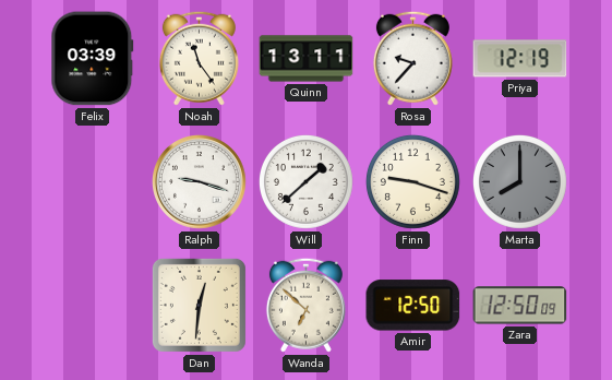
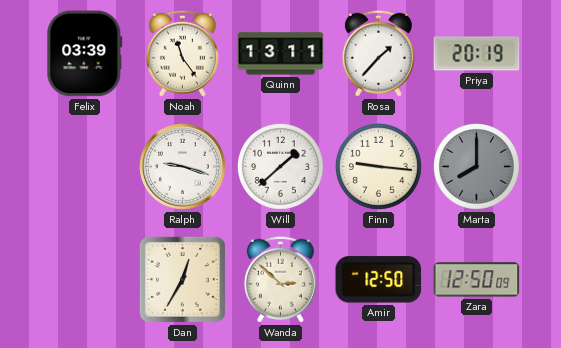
Rosa: 9:37 -> 1:37 (378, 53)
Priya: 12:19 -> 20:19 (477, 54)
Finn: 9:18 -> 9:16 (378, 166)
Dan: 12:31 -> 12:35 (182, 279)
Wanda: 6:52 -> 2:52 (280, 279)
